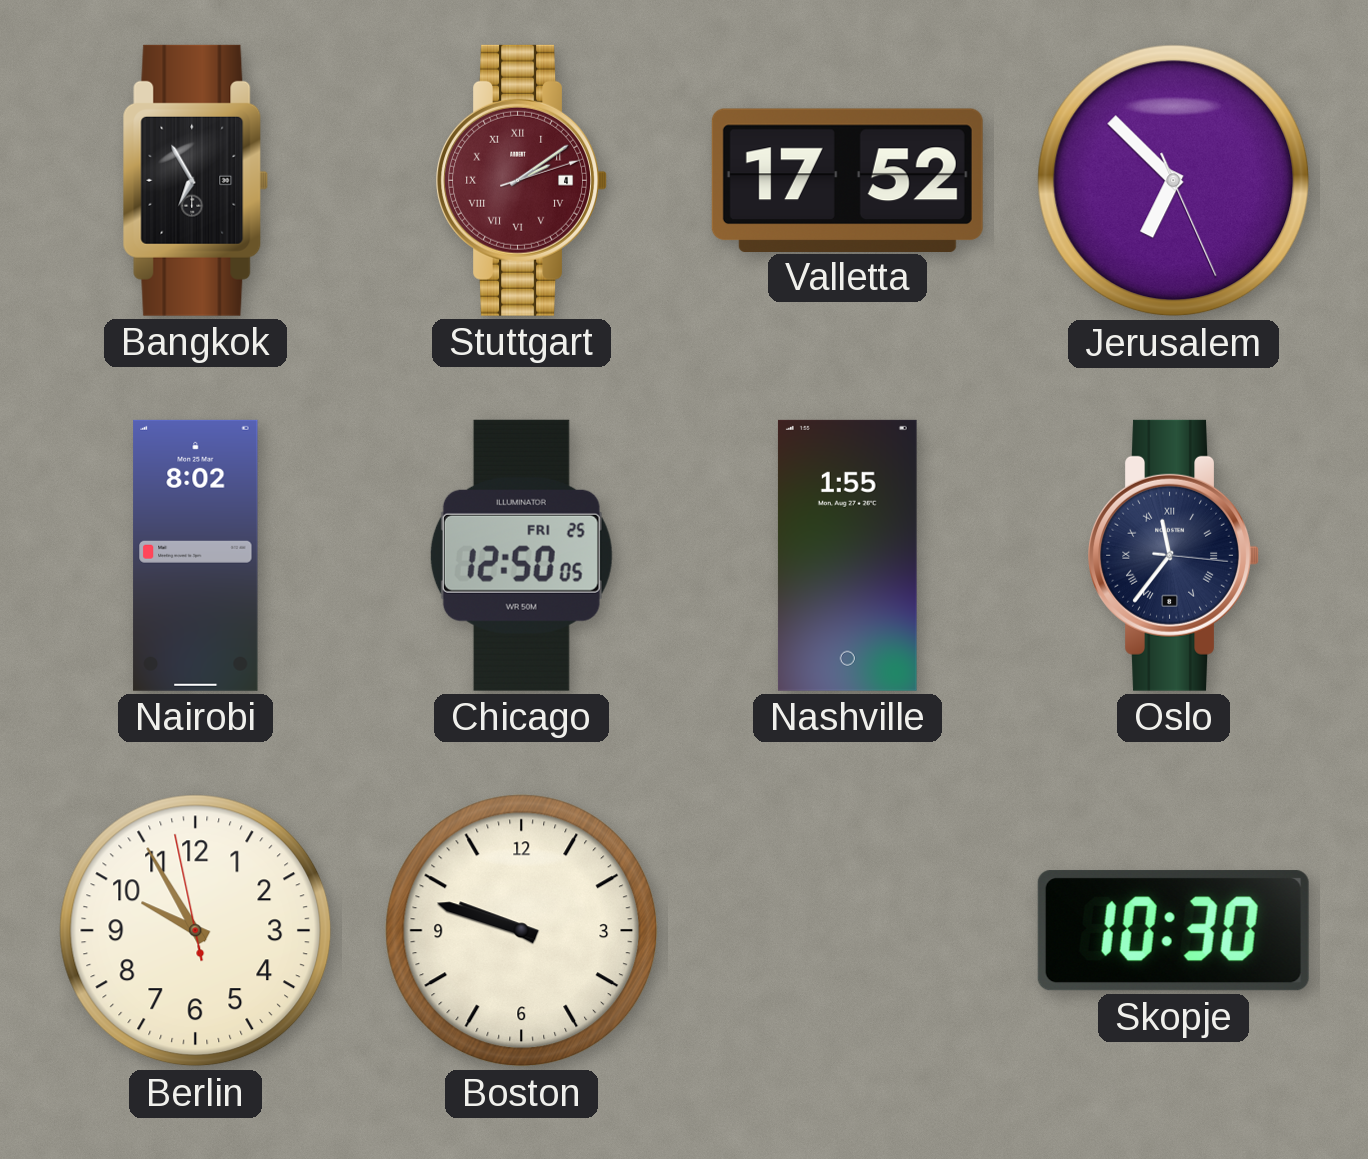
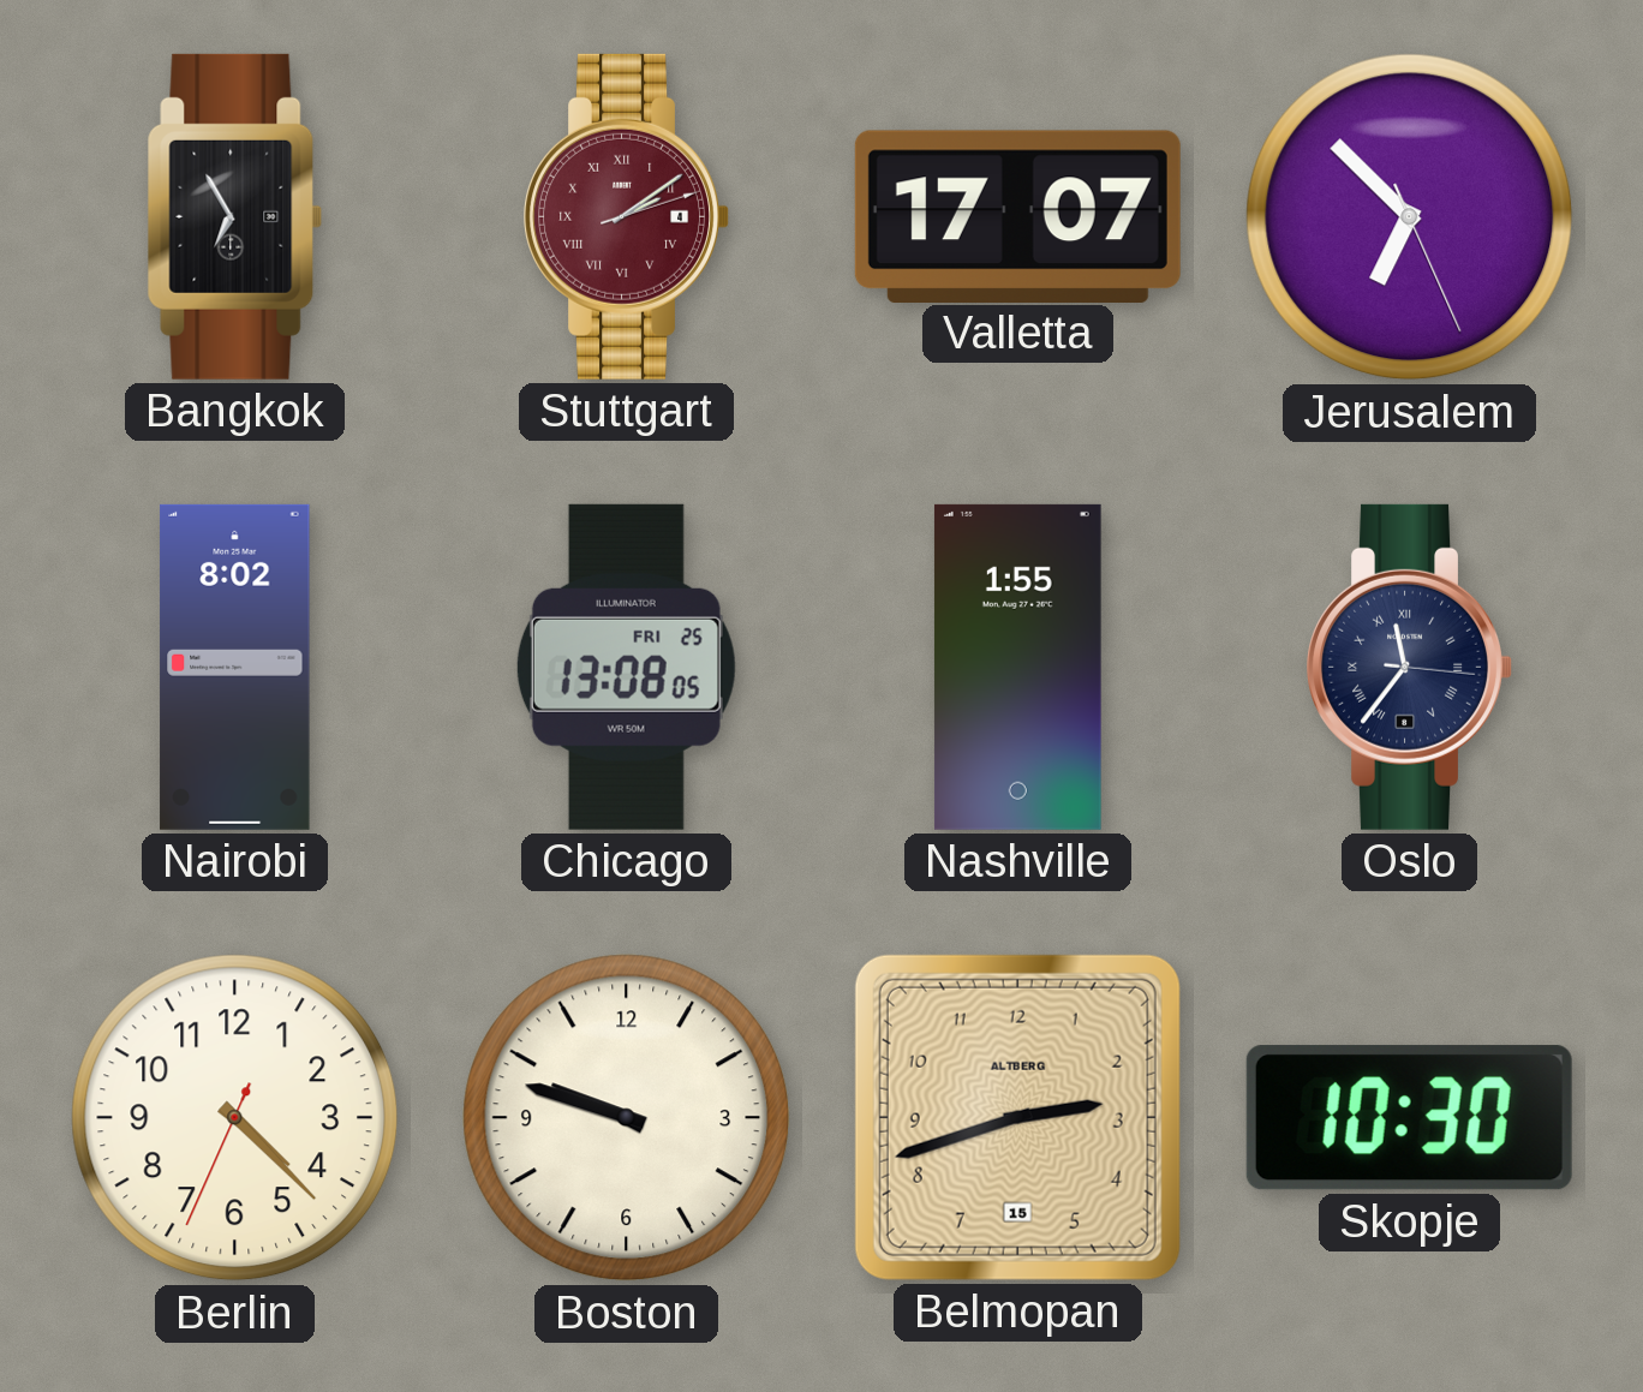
Valletta: 17:52 -> 17:07 (1017, 216)
Chicago: 12:50 -> 13:08 (626, 667)
Berlin: 9:54 -> 4:22 (235, 1118)
Belmopan: none -> 2:42 (1017, 1117)
